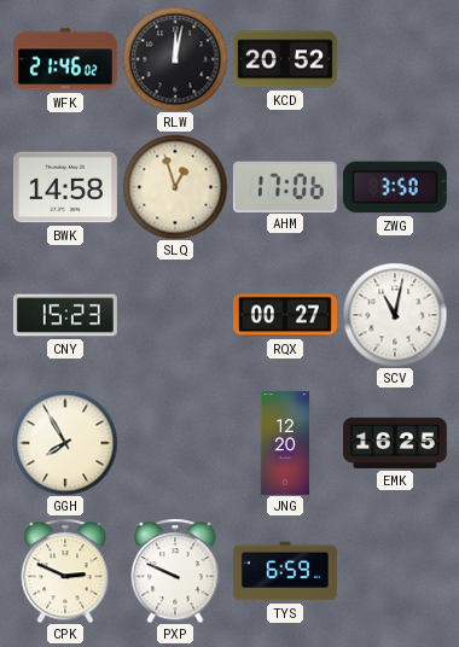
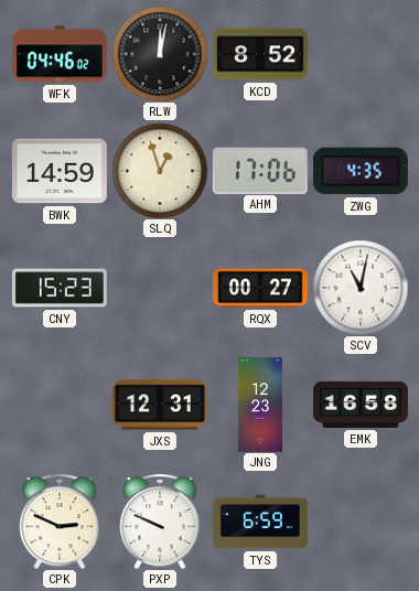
WFK: 21:46 -> 04:46 (60, 54)
KCD: 20:52 -> 8:52 (260, 54)
BWK: 14:58 -> 14:59 (60, 171)
ZWG: 3:50 -> 4:35 (361, 171)
GGH: 7:55 -> none (65, 443)
JXS: none -> 12:31 (160, 405)
JNG: 12:20 -> 12:23 (260, 406)
EMK: 16:25 -> 16:58 (362, 405)
